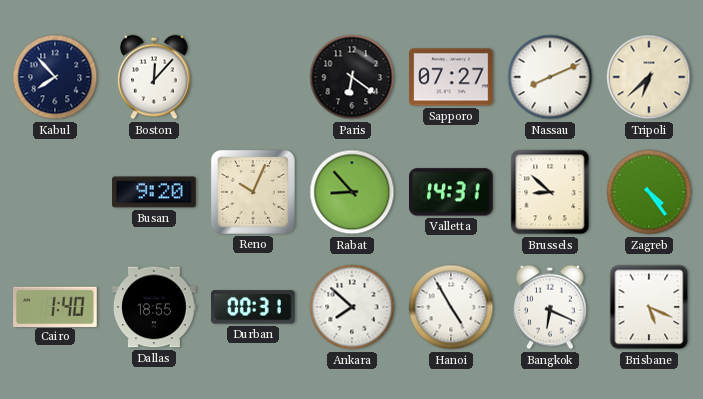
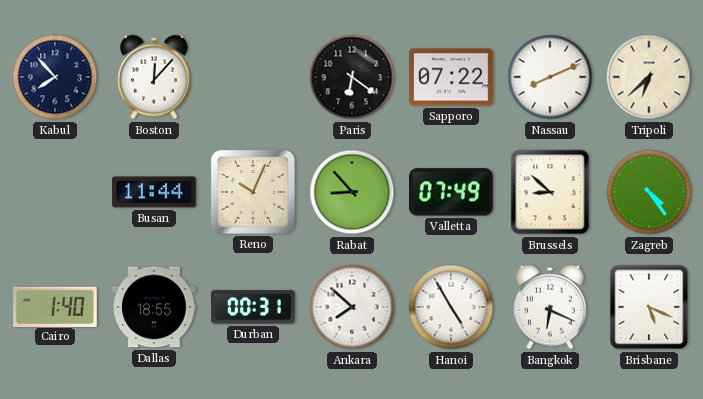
Sapporo: 07:27 -> 07:22 (451, 77)
Busan: 9:20 -> 11:44 (154, 192)
Valletta: 14:31 -> 07:49 (452, 192)
